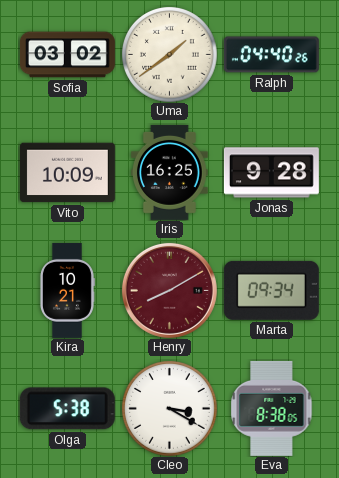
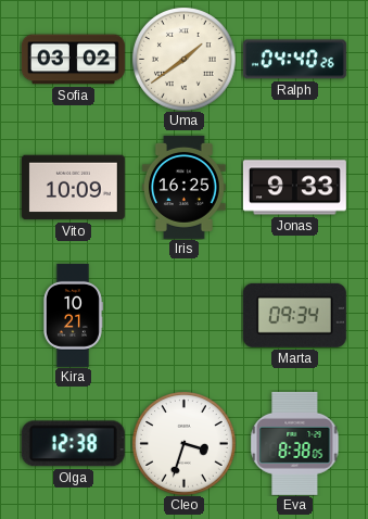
Jonas: 9:28 -> 9:33 (294, 188)
Henry: 8:10 -> none (169, 290)
Olga: 5:38 -> 12:38 (73, 444)
Cleo: 3:20 -> 3:33 (185, 444)
